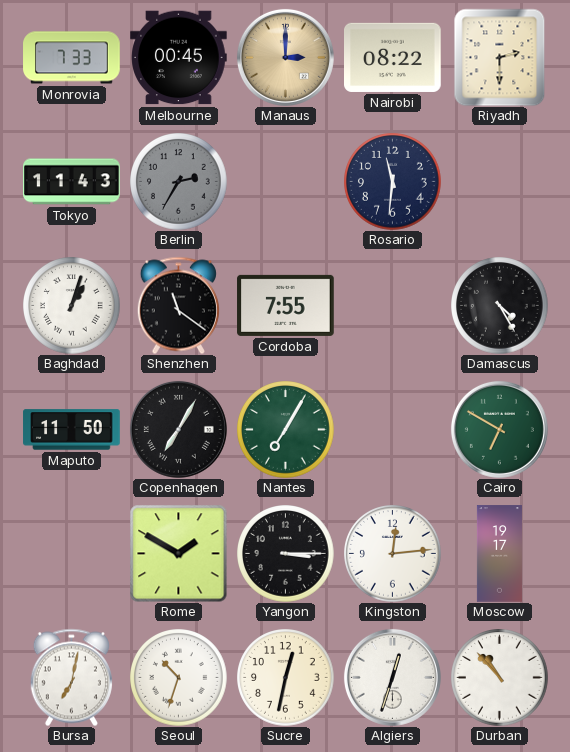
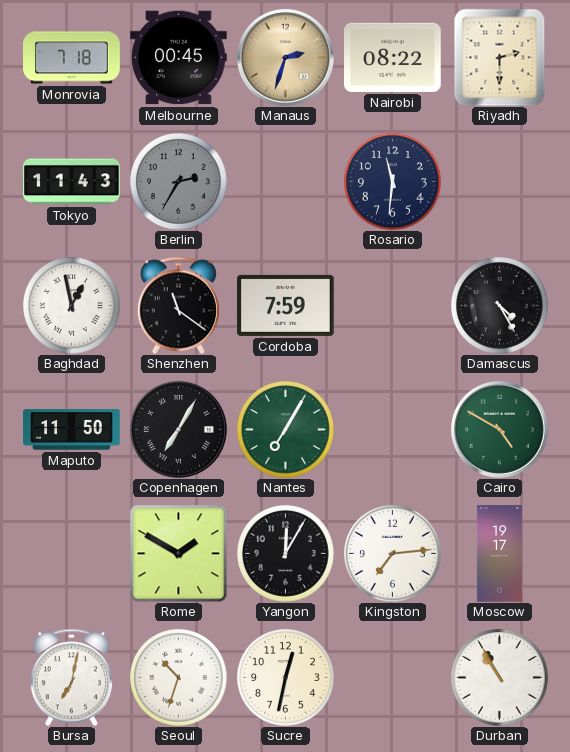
Monrovia: 7:33 -> 7:18 (72, 58)
Manaus: 3:00 -> 2:33 (285, 57)
Baghdad: 1:03 -> 12:58 (72, 306)
Cordoba: 7:55 -> 7:59 (286, 305)
Cairo: 6:50 -> 4:50 (499, 429)
Yangon: 3:15 -> 12:05 (286, 554)
Kingston: 12:14 -> 7:14 (393, 554)
Algiers: 12:33 -> none (392, 677)
Durban: 10:53 -> 10:55 (500, 678)
